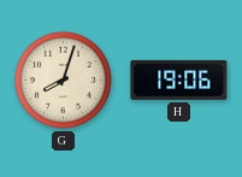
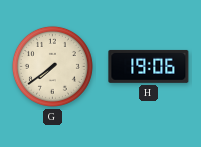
G: 8:03 -> 7:39 (52, 66)
